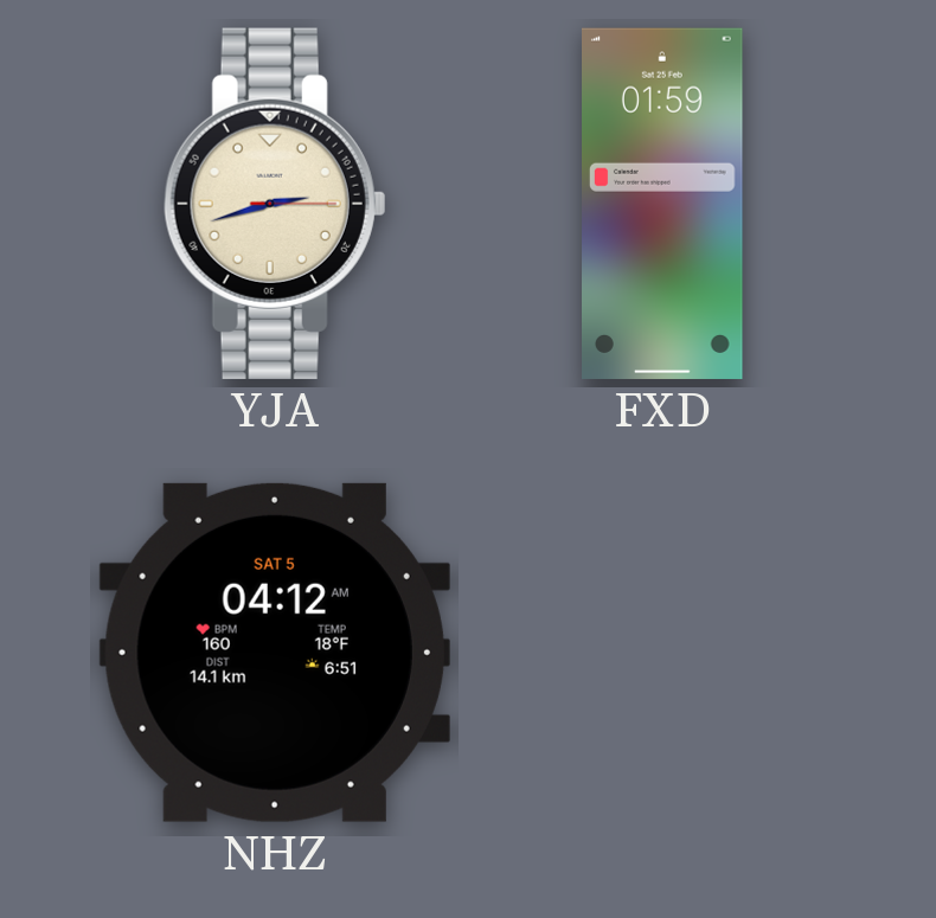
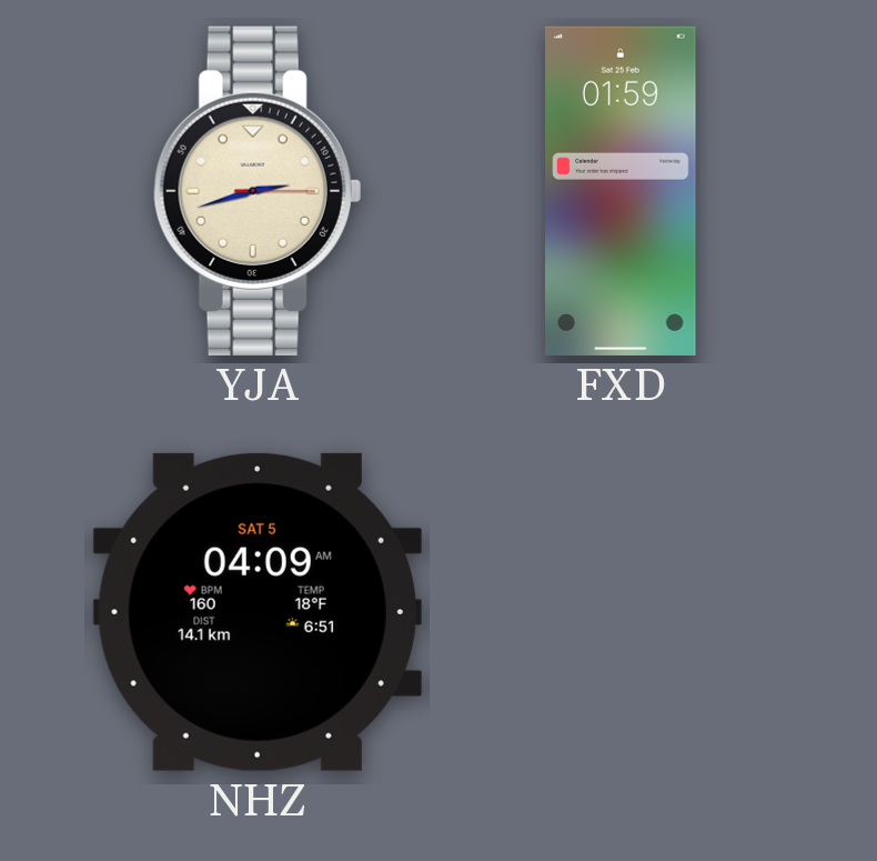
NHZ: 04:12 -> 04:09 (258, 612)
